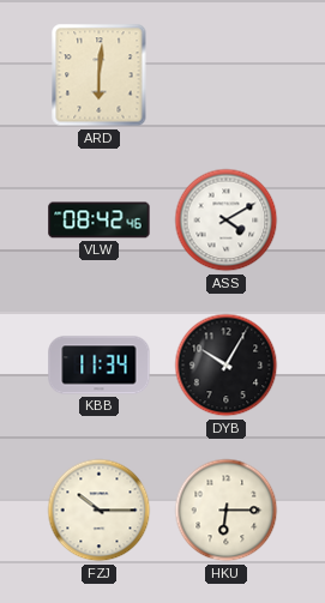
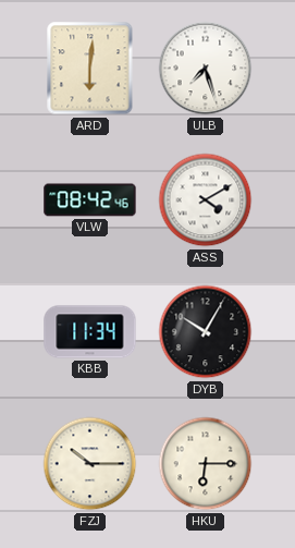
ULB: none -> 7:27 (206, 69)
